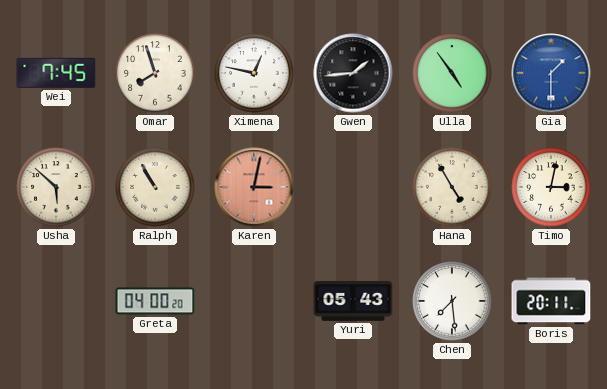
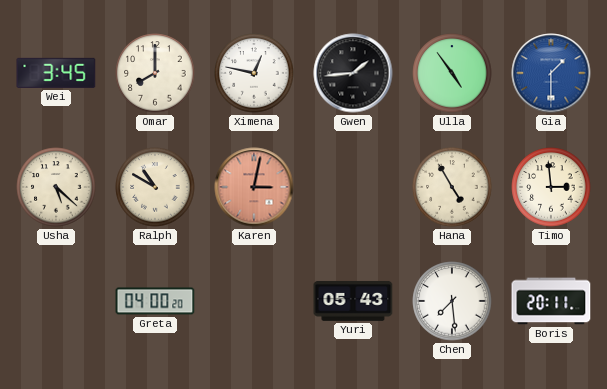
Wei: 7:45 -> 3:45 (56, 73)
Omar: 7:57 -> 8:00 (155, 73)
Usha: 5:52 -> 5:22 (56, 187)
Ralph: 10:55 -> 10:50 (155, 187)
Timo: 3:02 -> 2:59 (551, 187)
